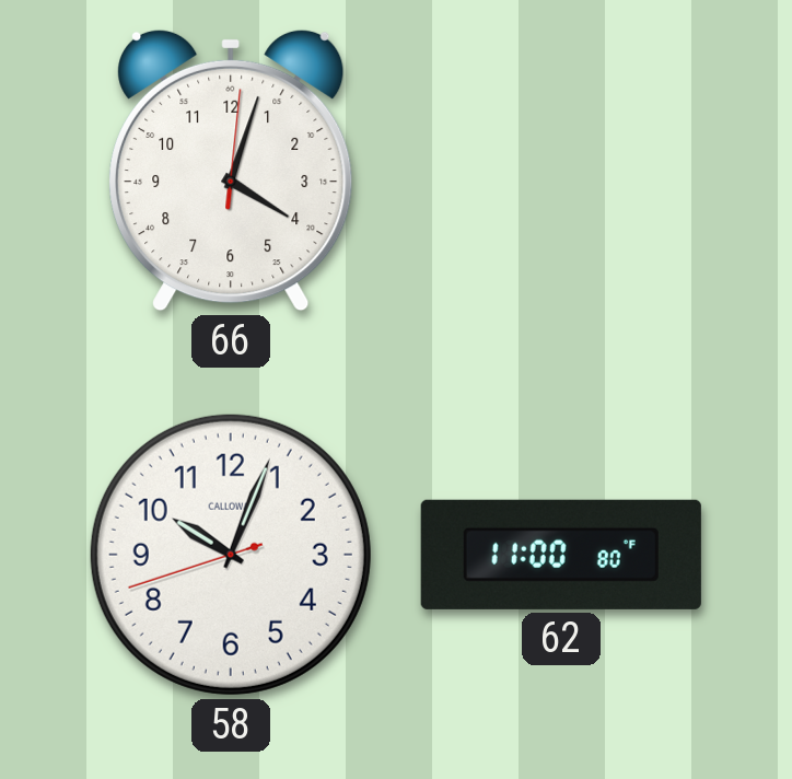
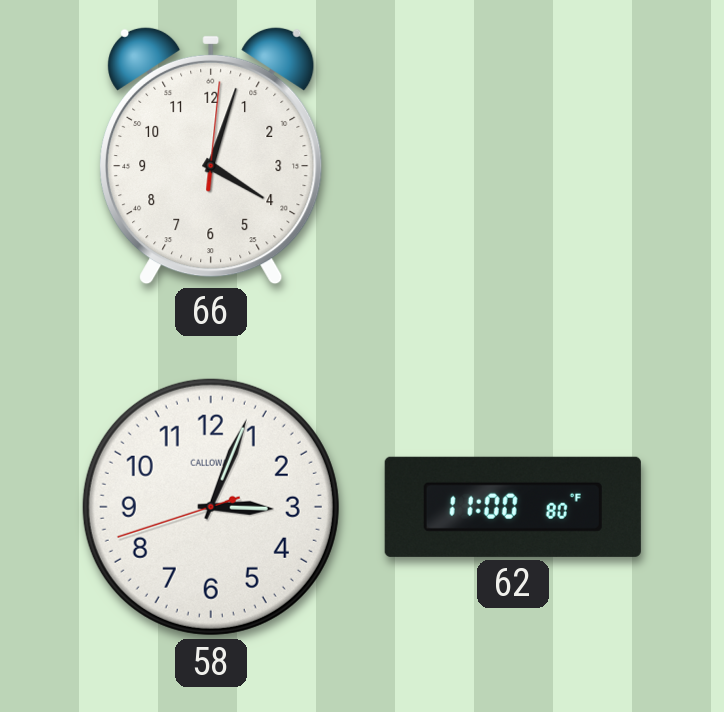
58: 10:03 -> 3:03 (211, 507)
